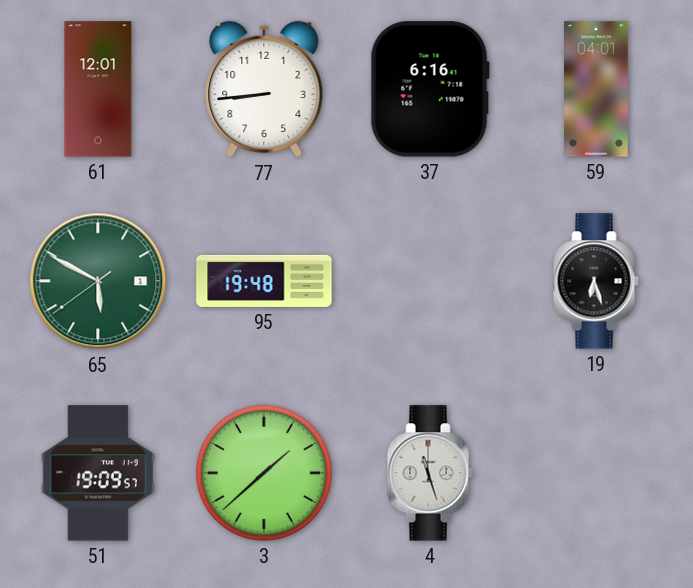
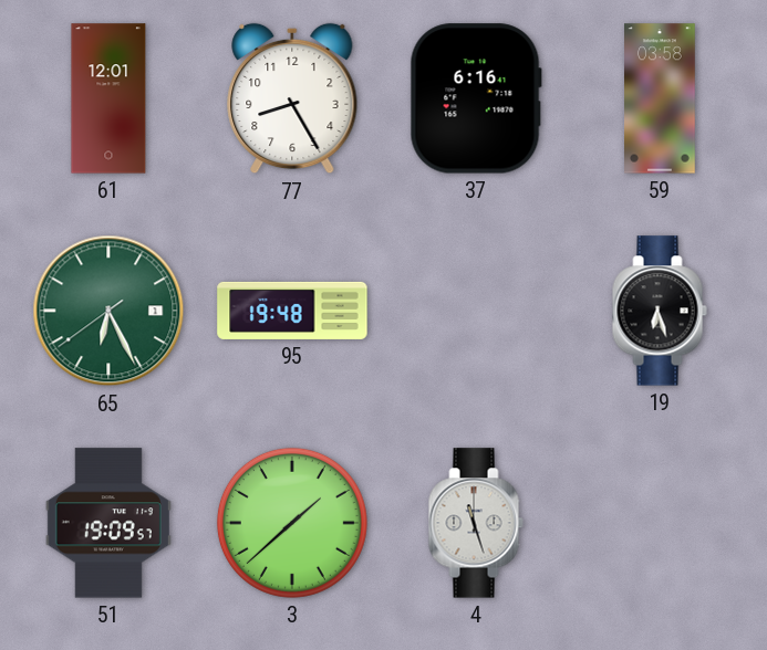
77: 8:44 -> 8:25 (292, 98)
59: 04:01 -> 03:58 (661, 98)
65: 5:49 -> 6:25 (108, 311)
